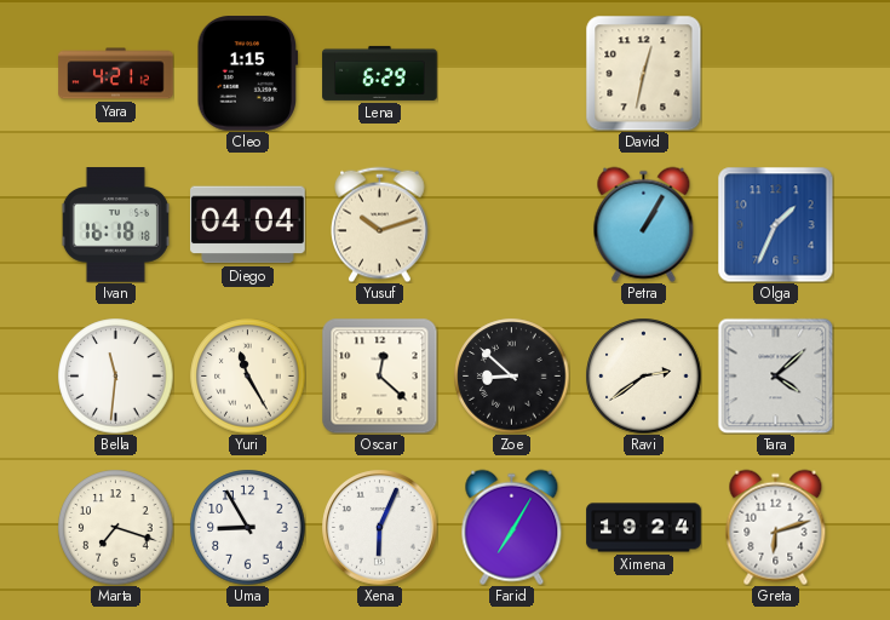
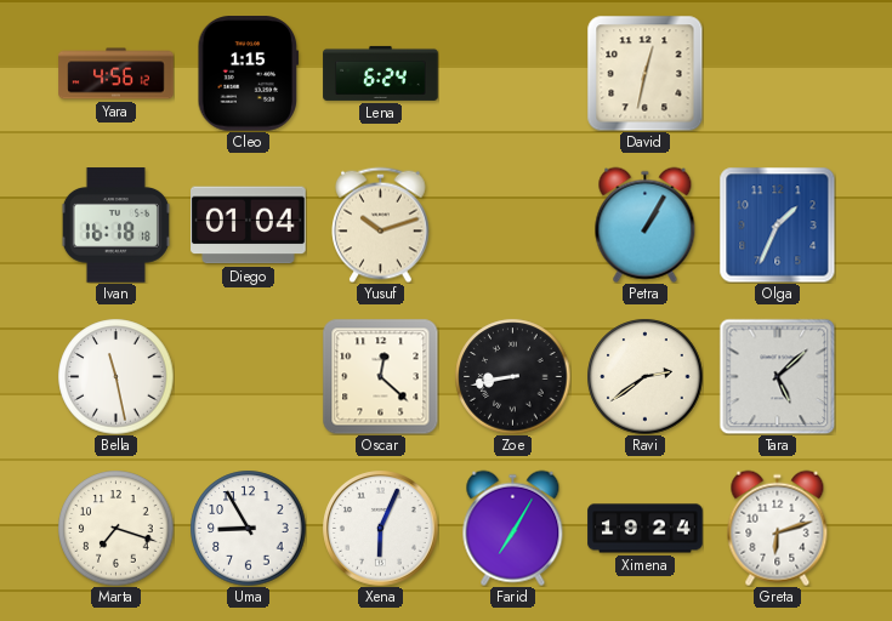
Yara: 4:21 -> 4:56 (117, 74)
Lena: 6:29 -> 6:24 (381, 73)
Diego: 04:04 -> 01:04 (249, 226)
Bella: 11:31 -> 11:28 (115, 376)
Yuri: 11:25 -> none (247, 375)
Zoe: 8:52 -> 8:43 (512, 376)
Tara: 4:08 -> 5:08 (777, 376)
